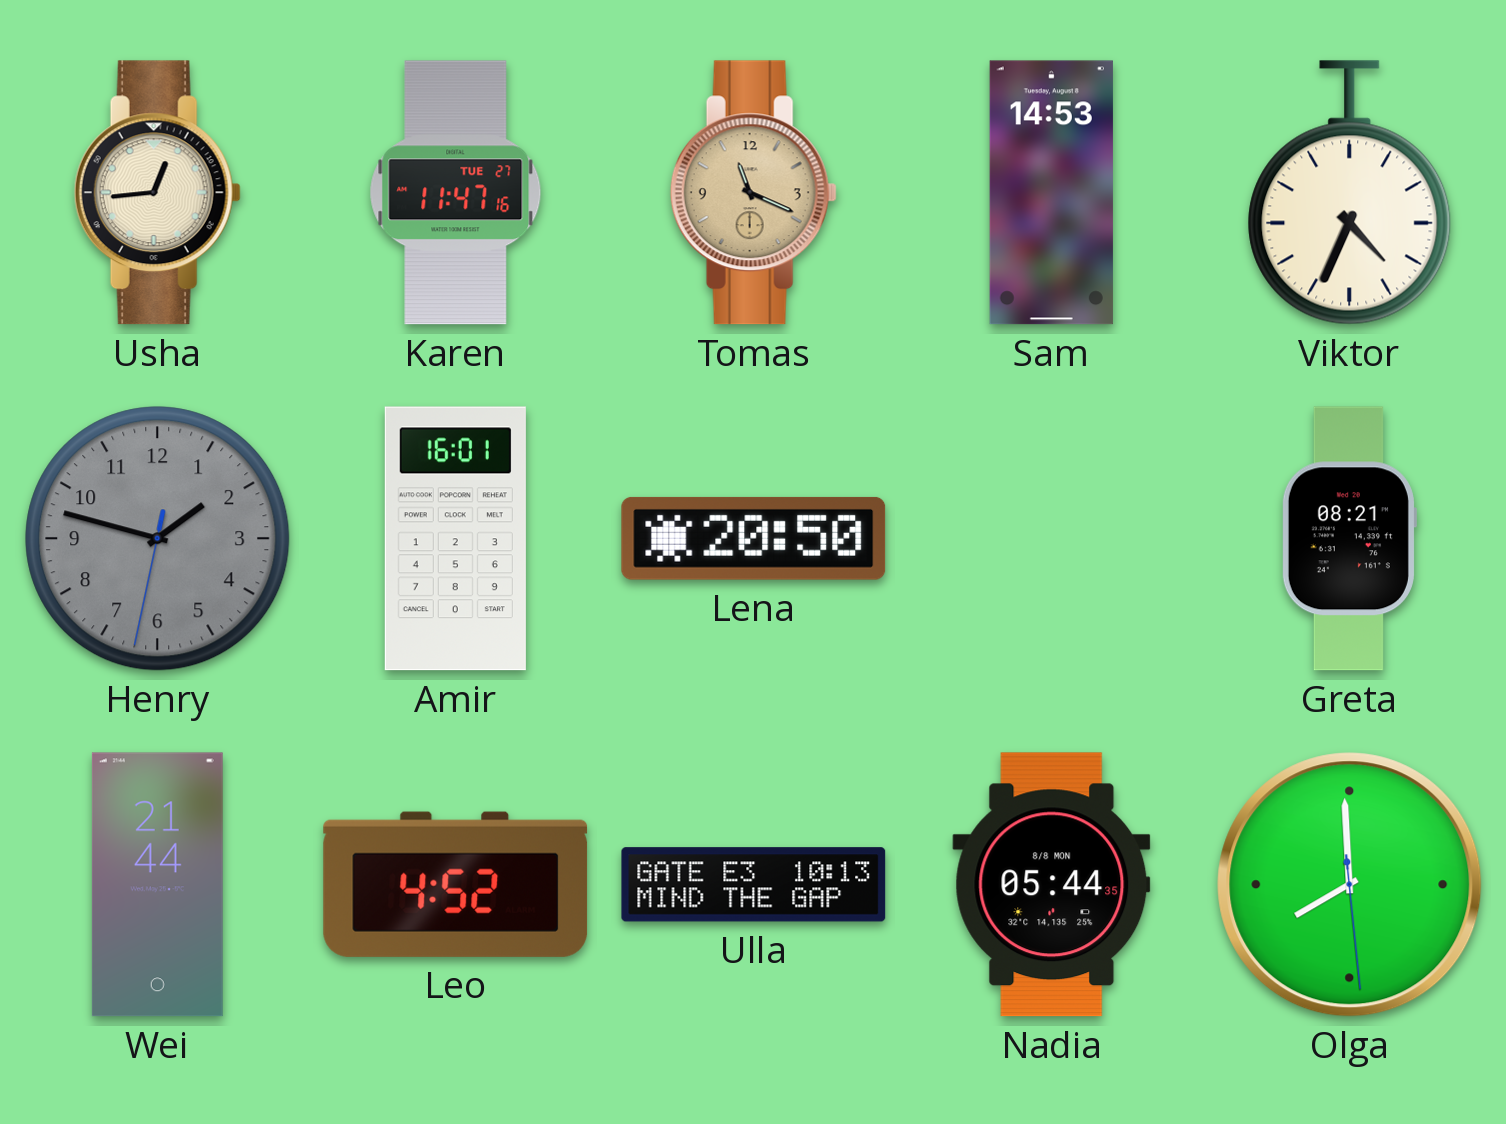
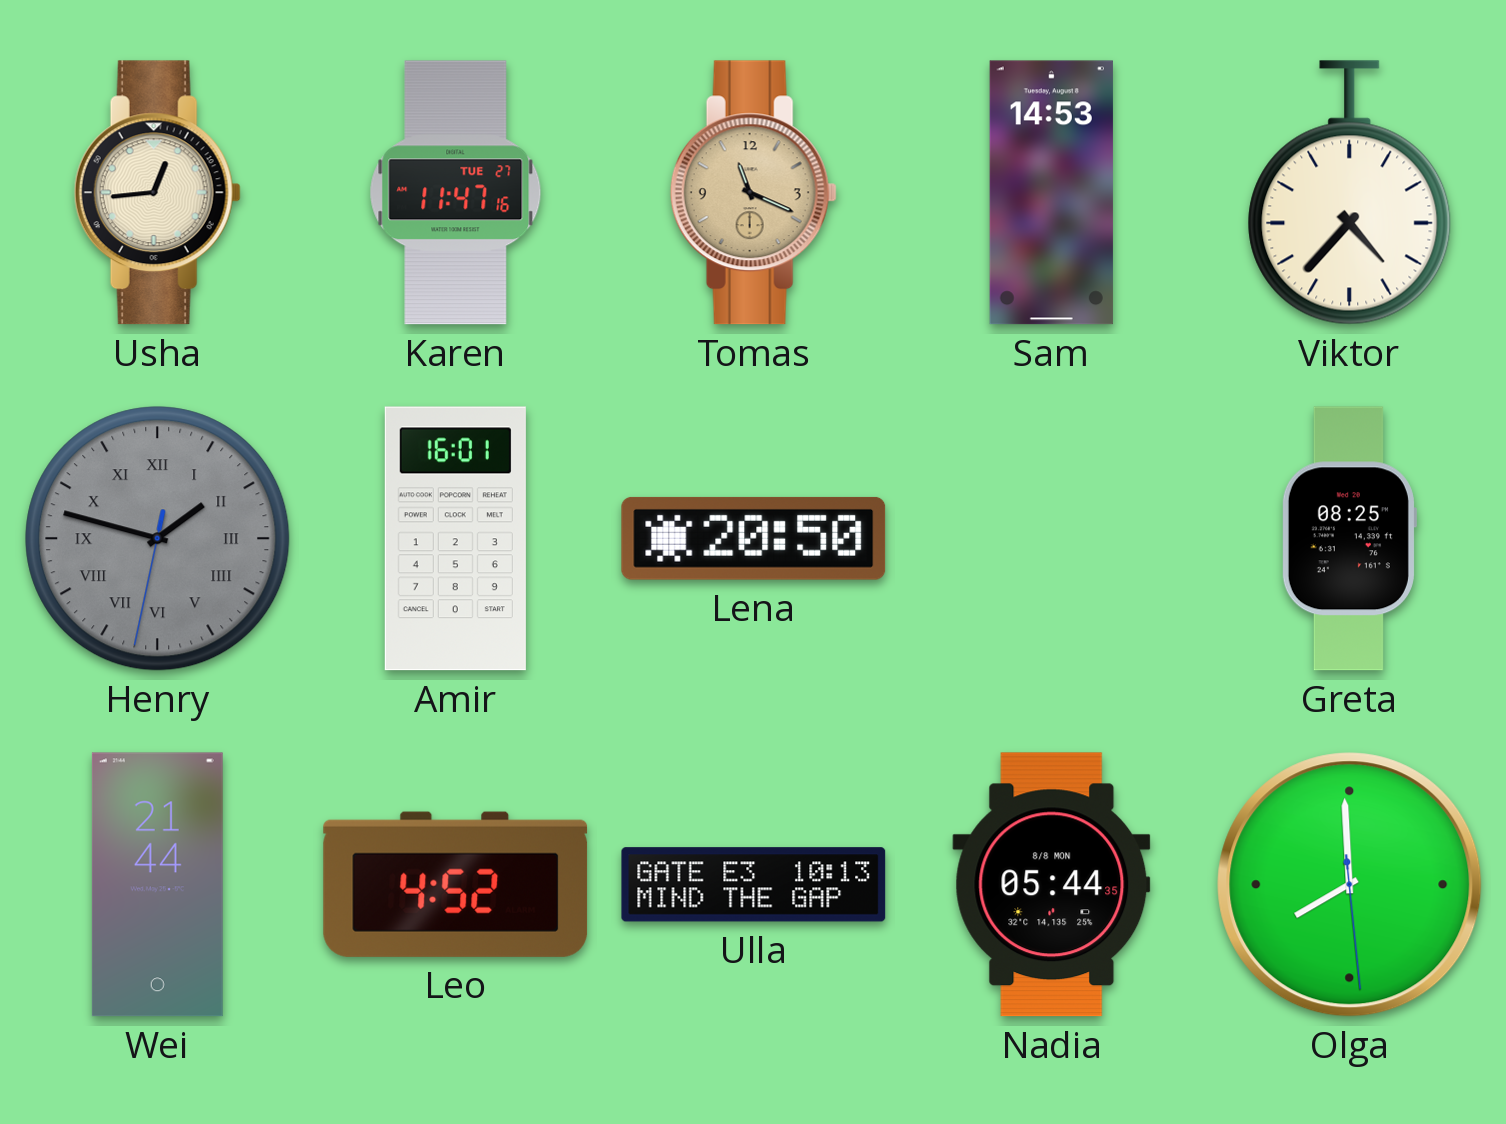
Viktor: 4:34 -> 4:37 (1350, 193)
Henry numerals: Arabic -> Roman (158, 539)
Greta: 08:21 -> 08:25 (1349, 539)
